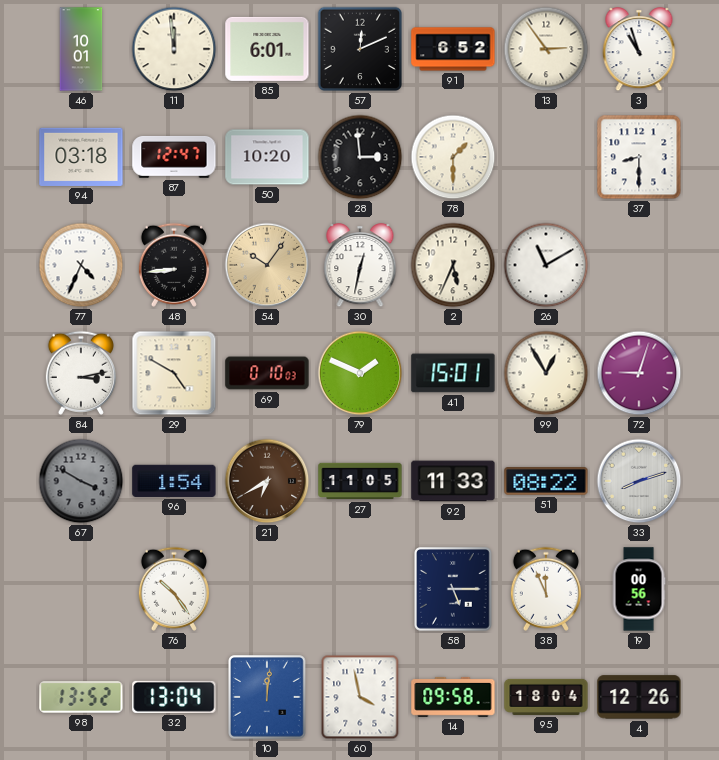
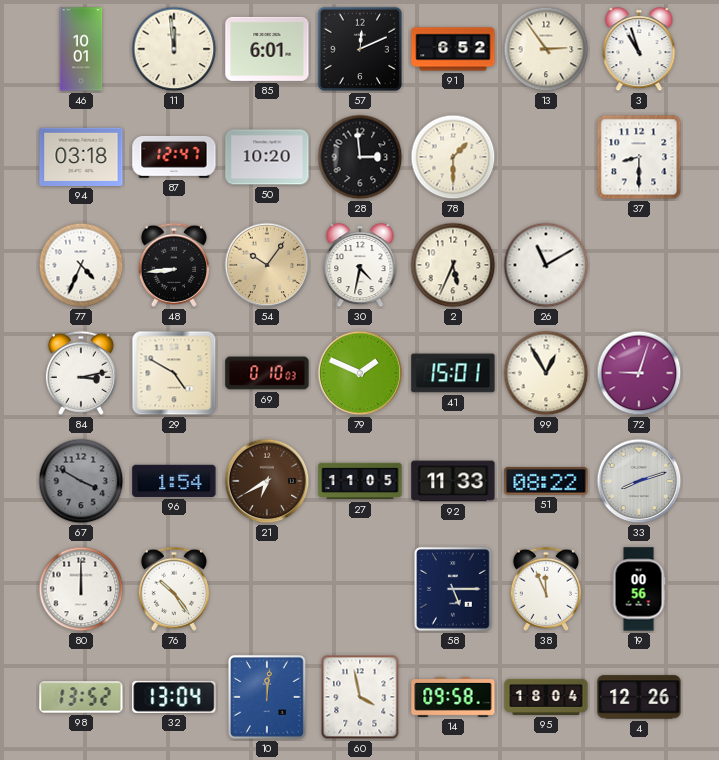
30: 12:32 -> 4:32 (360, 266)
80: none -> 12:00 (81, 589)
